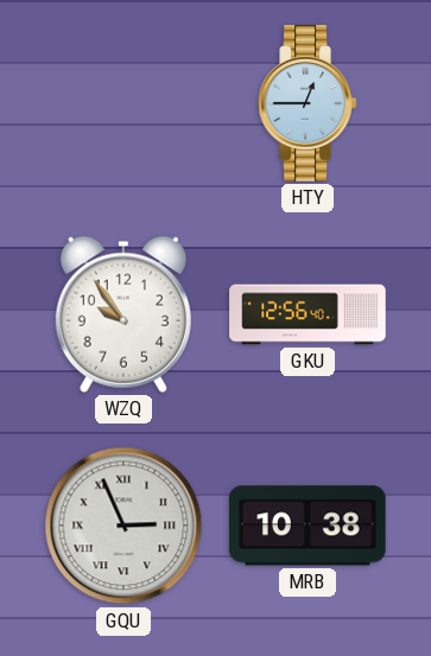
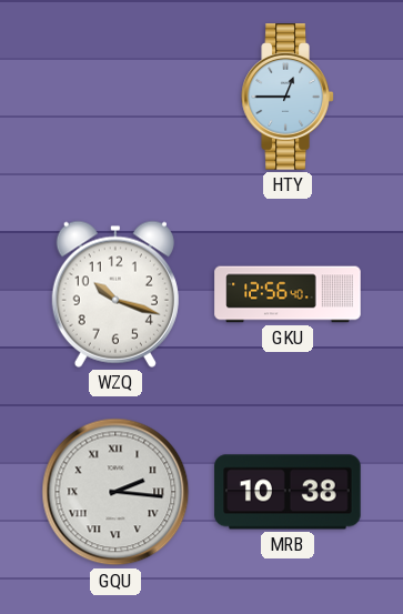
WZQ: 9:54 -> 10:18 (115, 294)
GQU: 2:56 -> 2:16 (115, 492)
